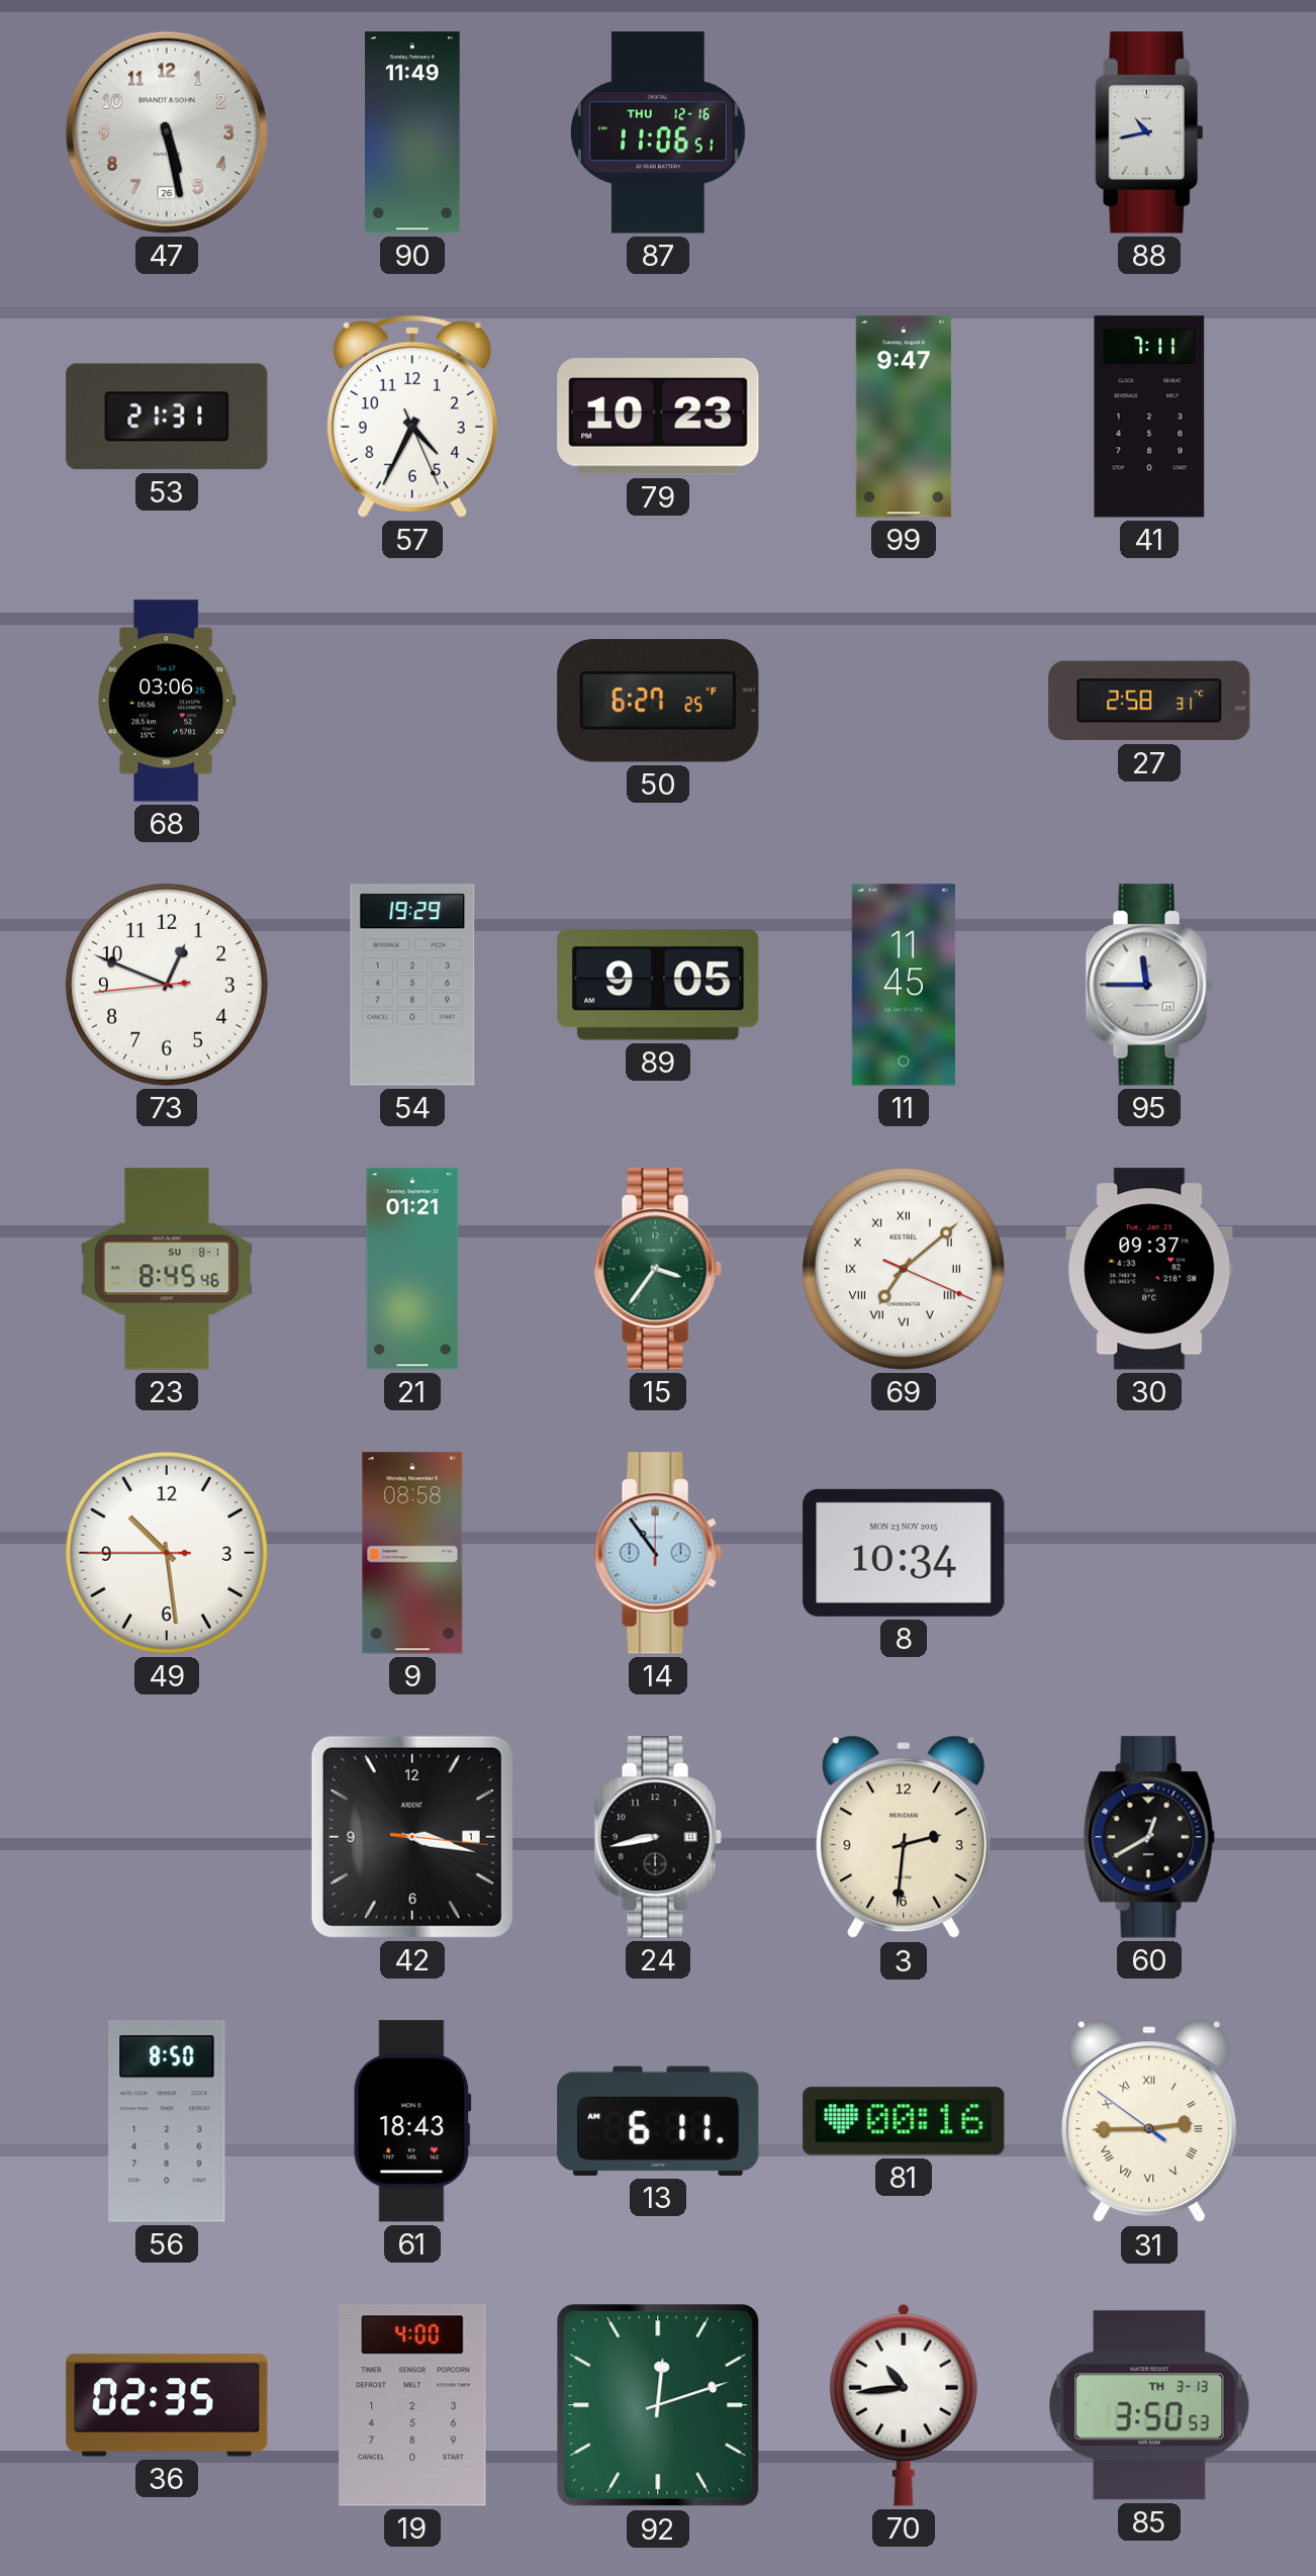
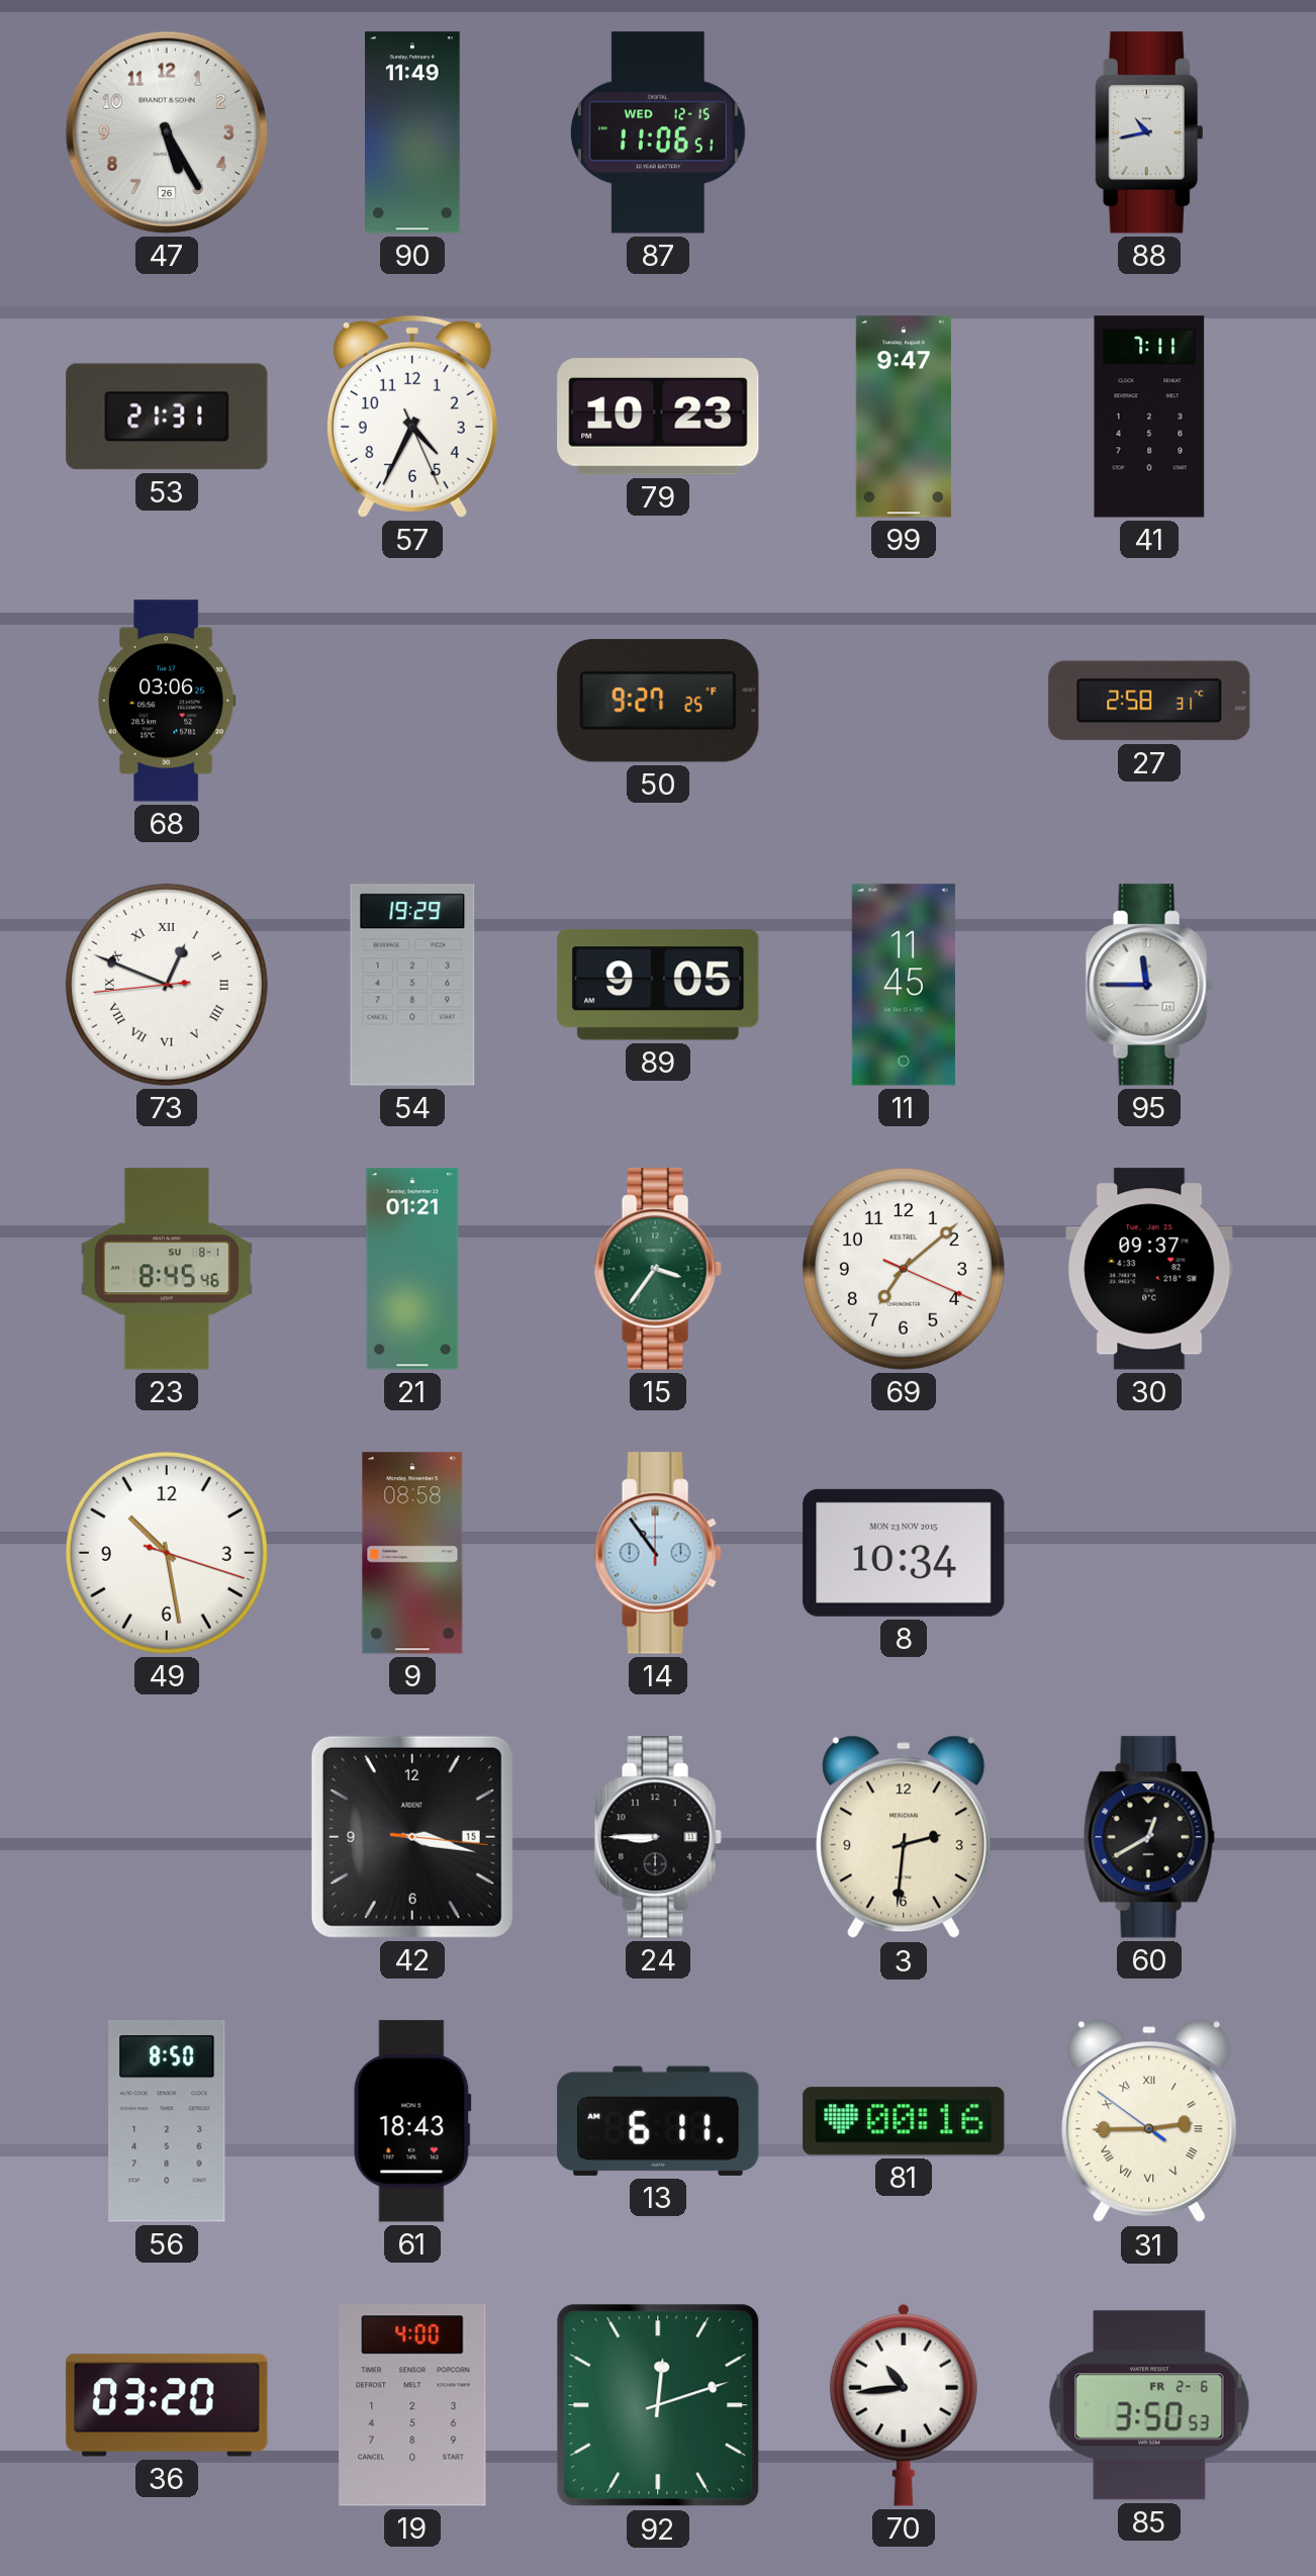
47: 5:28 -> 5:25 (167, 132)
87 date: THU 12-16 -> WED 12-15 (658, 132)
50: 6:27 -> 9:27 (658, 701)
73 numerals: Arabic -> Roman (167, 985)
69 numerals: Roman -> Arabic (904, 1269)
49: 10:28:45 -> 10:28:18 (167, 1553)
42 date: 1 -> 15 (412, 1837)
24: 8:43 -> 8:45 (658, 1837)
36: 02:35 -> 03:20 (167, 2405)
85 date: TH 3-13 -> FR 2-6 (1149, 2405)
